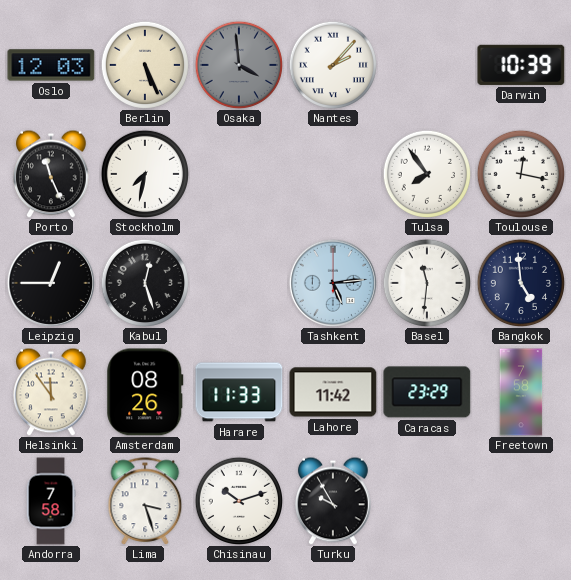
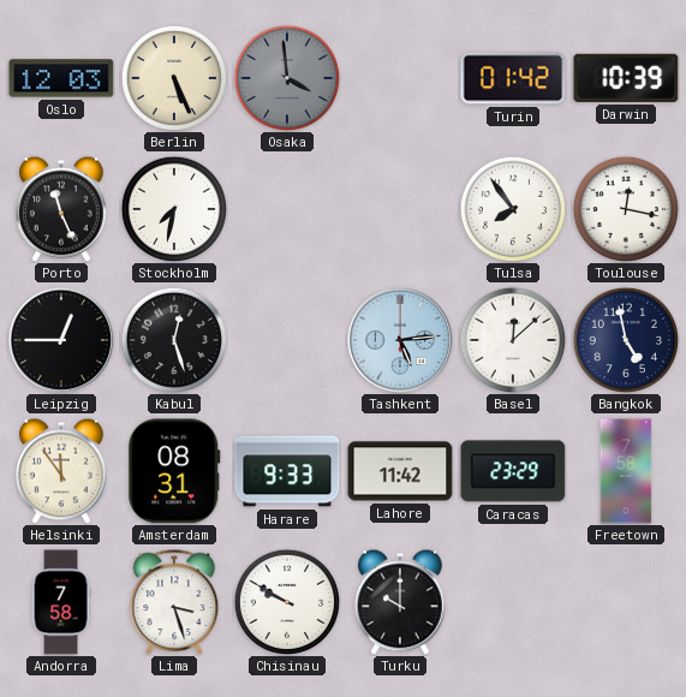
Nantes: 2:07 -> none (332, 64)
Turin: none -> 01:42 (513, 78)
Basel: 11:31 -> 12:08 (512, 339)
Bangkok: 4:59 -> 4:58 (625, 339)
Amsterdam: 08:26 -> 08:31 (174, 471)
Harare: 11:33 -> 9:33 (287, 471)
Chisinau: 10:12 -> 9:50 (286, 601)
Turku: 9:55 -> 10:00 (401, 602)
